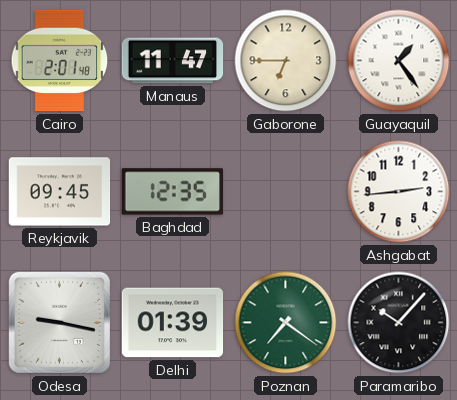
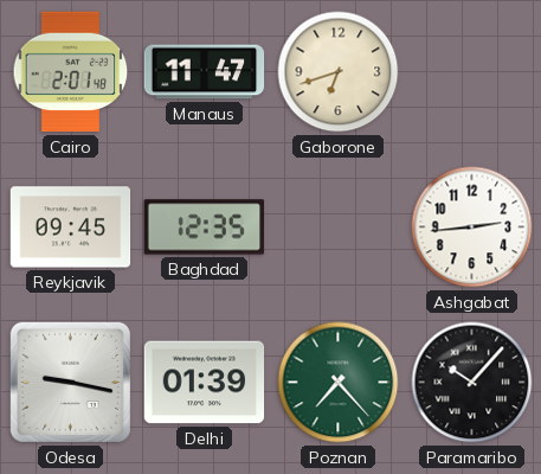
Gaborone: 6:45 -> 6:42 (339, 72)
Guayaquil: 1:24 -> none (399, 61)
Poznan: 7:21 -> 7:23 (339, 383)
